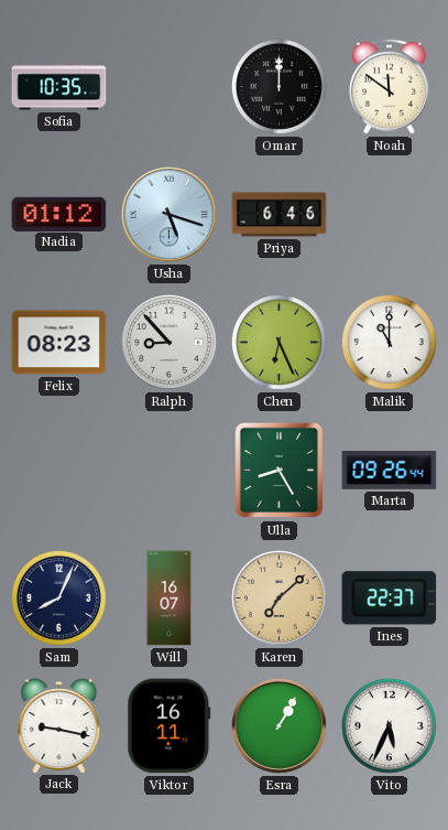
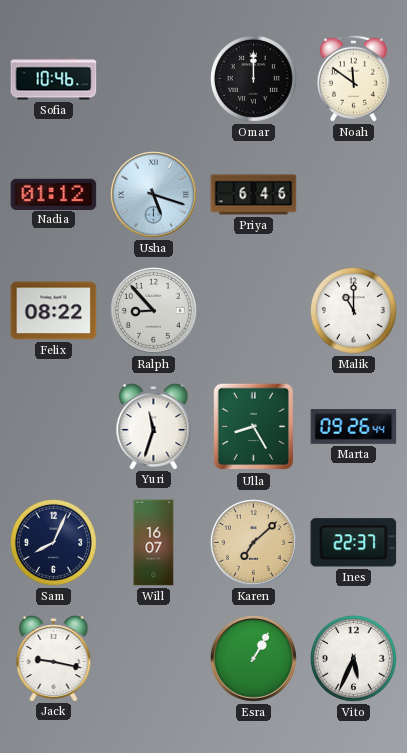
Sofia: 10:35 -> 10:46 (54, 79)
Felix: 08:23 -> 08:22 (54, 311)
Chen: 6:26 -> none (278, 342)
Yuri: none -> 11:33 (154, 427)
Viktor: 16:11 -> none (170, 726)
